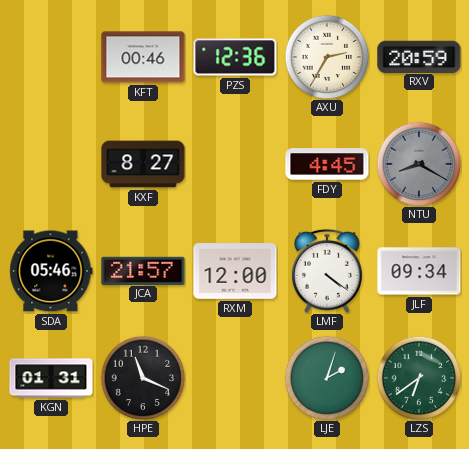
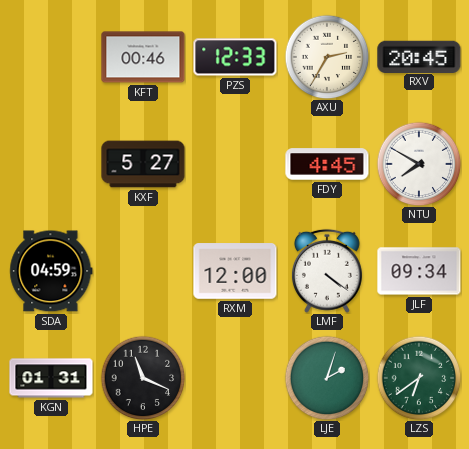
PZS: 12:36 -> 12:33 (235, 57)
RXV: 20:59 -> 20:45 (419, 56)
KXF: 8:27 -> 5:27 (143, 164)
NTU: 8:20 -> 7:50 (419, 164)
NTU dial: grey -> white (419, 164)
SDA: 05:46 -> 04:59 (51, 271)
JCA: 21:57 -> none (143, 270)
